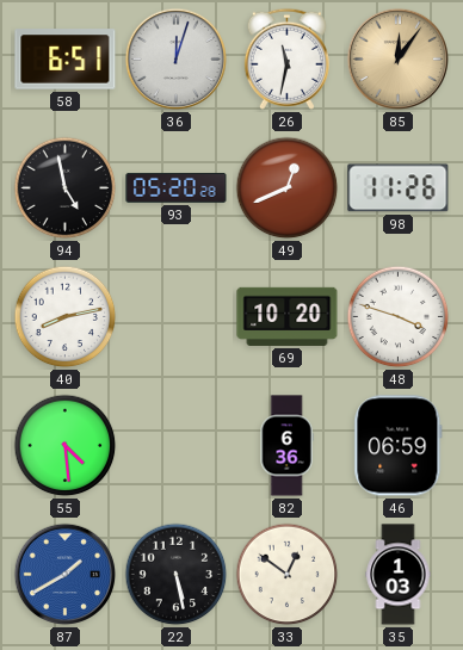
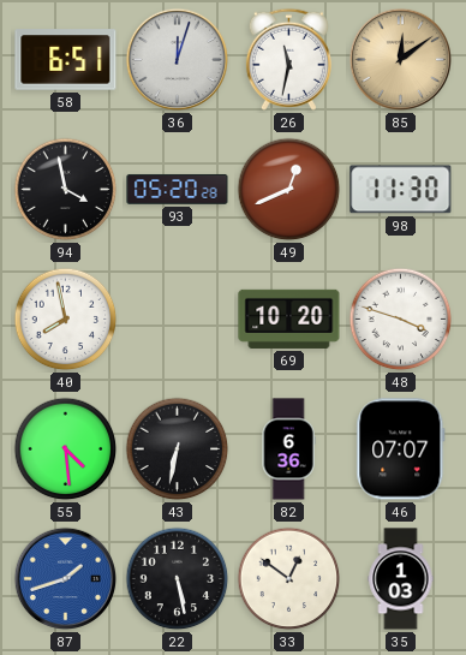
85: 12:06 -> 12:09 (401, 60)
94: 4:58 -> 3:58 (66, 190)
98: 11:26 -> 11:30 (401, 190)
40: 8:13 -> 7:58 (66, 320)
43: none -> 6:32 (178, 449)
46: 06:59 -> 07:07 (401, 449)
87: 1:40 -> 1:42 (66, 579)
